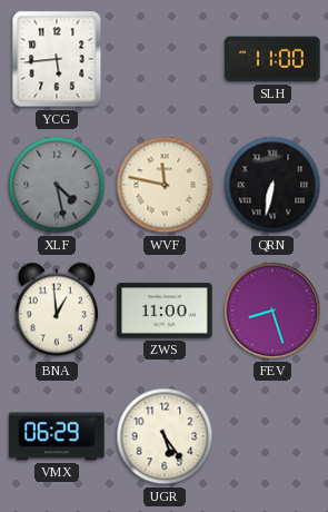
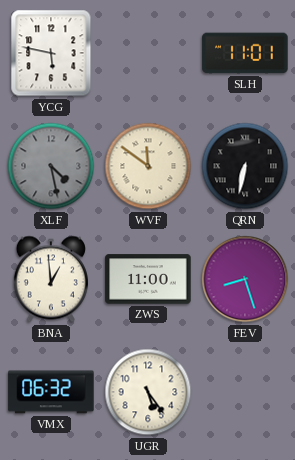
YCG: 5:44 -> 5:47 (51, 53)
SLH: 11:00 -> 11:01 (245, 53)
WVF: 11:47 -> 11:51 (148, 166)
VMX: 06:29 -> 06:32 (51, 392)
